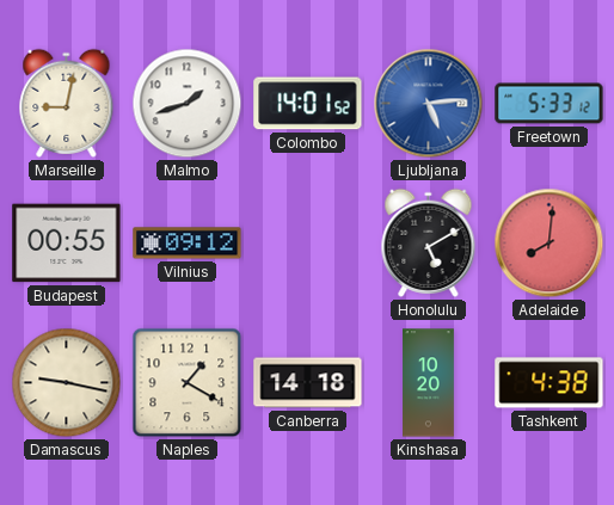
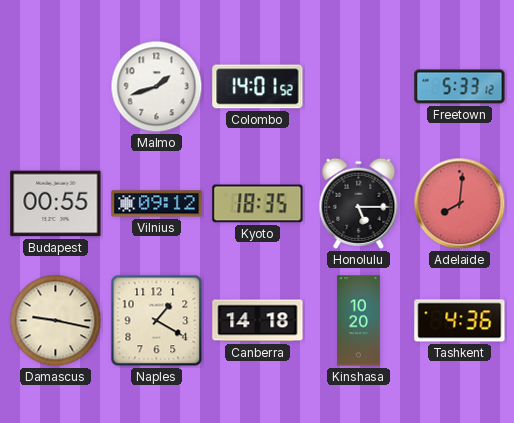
Marseille: 9:02 -> none (67, 103)
Ljubljana: 5:14 -> none (429, 104)
Kyoto: none -> 18:35 (258, 204)
Honolulu: 5:10 -> 5:15 (359, 203)
Tashkent: 4:38 -> 4:36 (460, 321)
